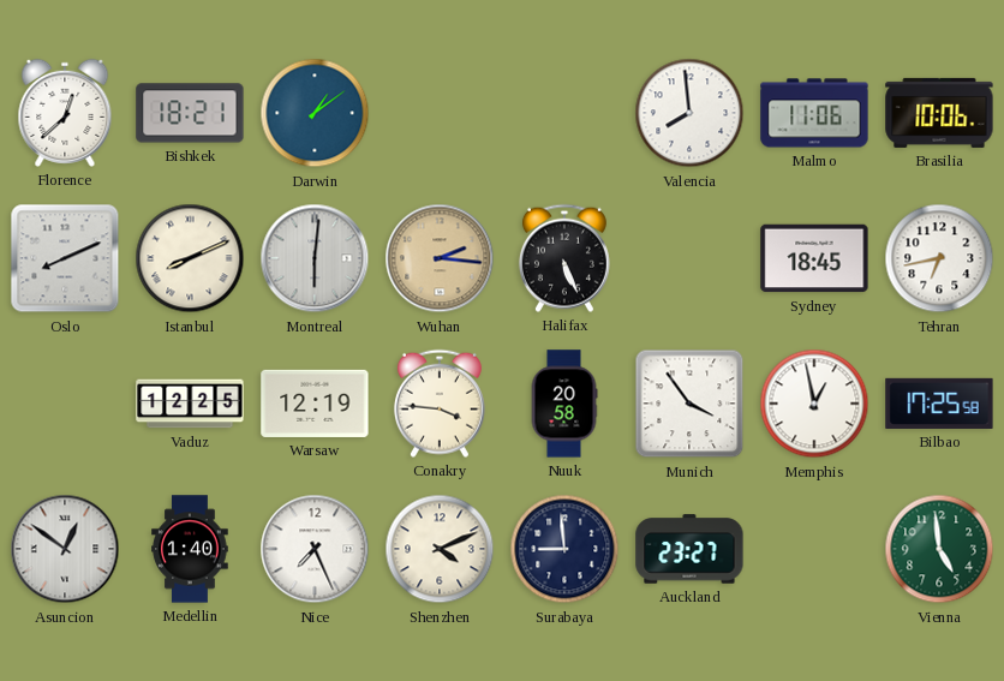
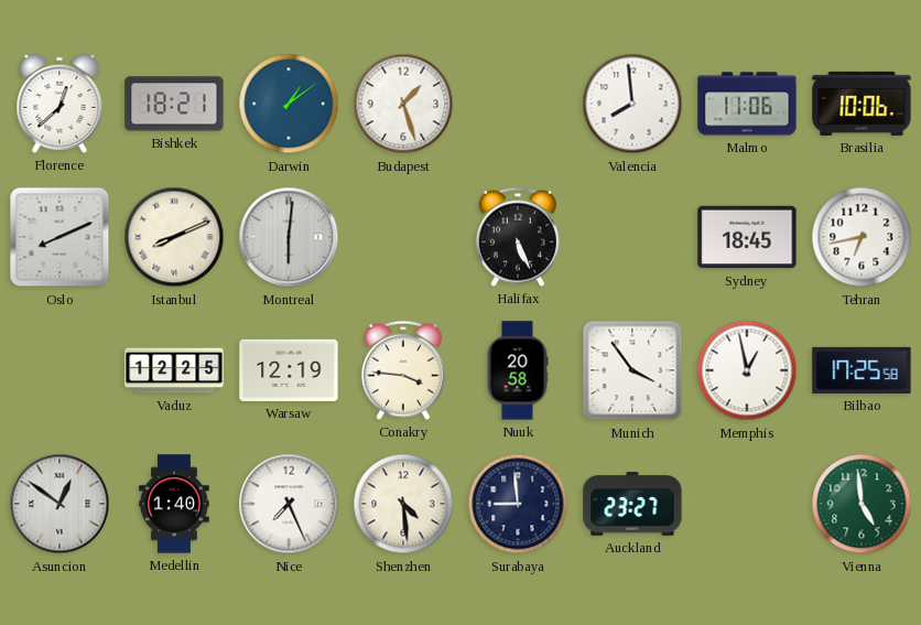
Budapest: none -> 1:27 (403, 104)
Wuhan: 2:16 -> none (440, 258)
Shenzhen: 4:11 -> 4:29 (403, 504)
